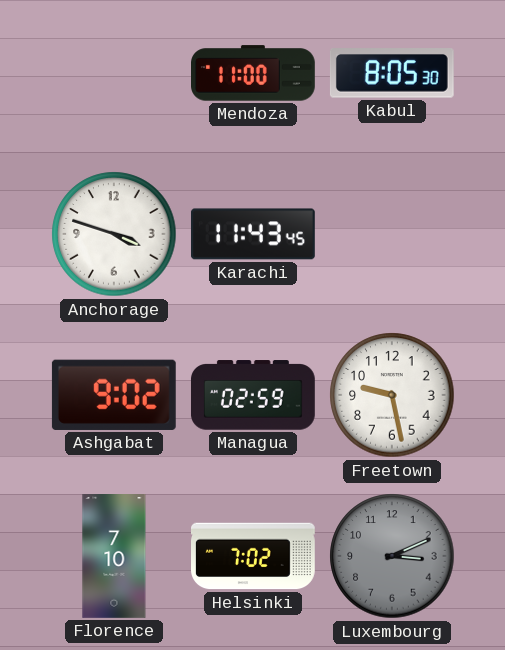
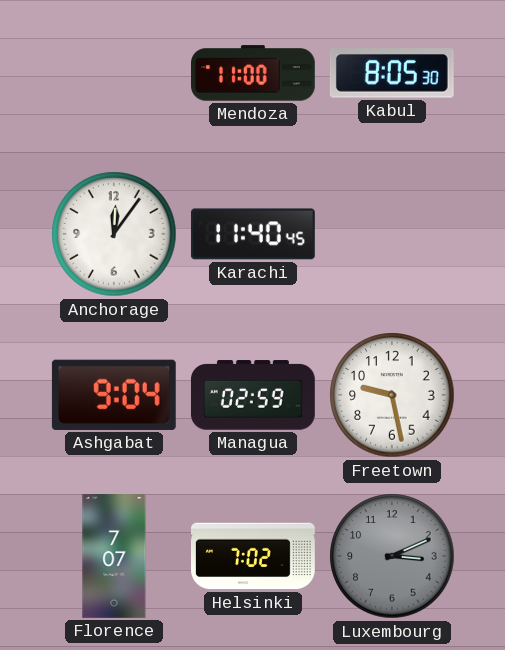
Anchorage: 3:48 -> 12:06 (114, 234)
Karachi: 11:43 -> 11:40 (253, 234)
Ashgabat: 9:02 -> 9:04 (114, 395)
Florence: 7:10 -> 7:07 (114, 557)
